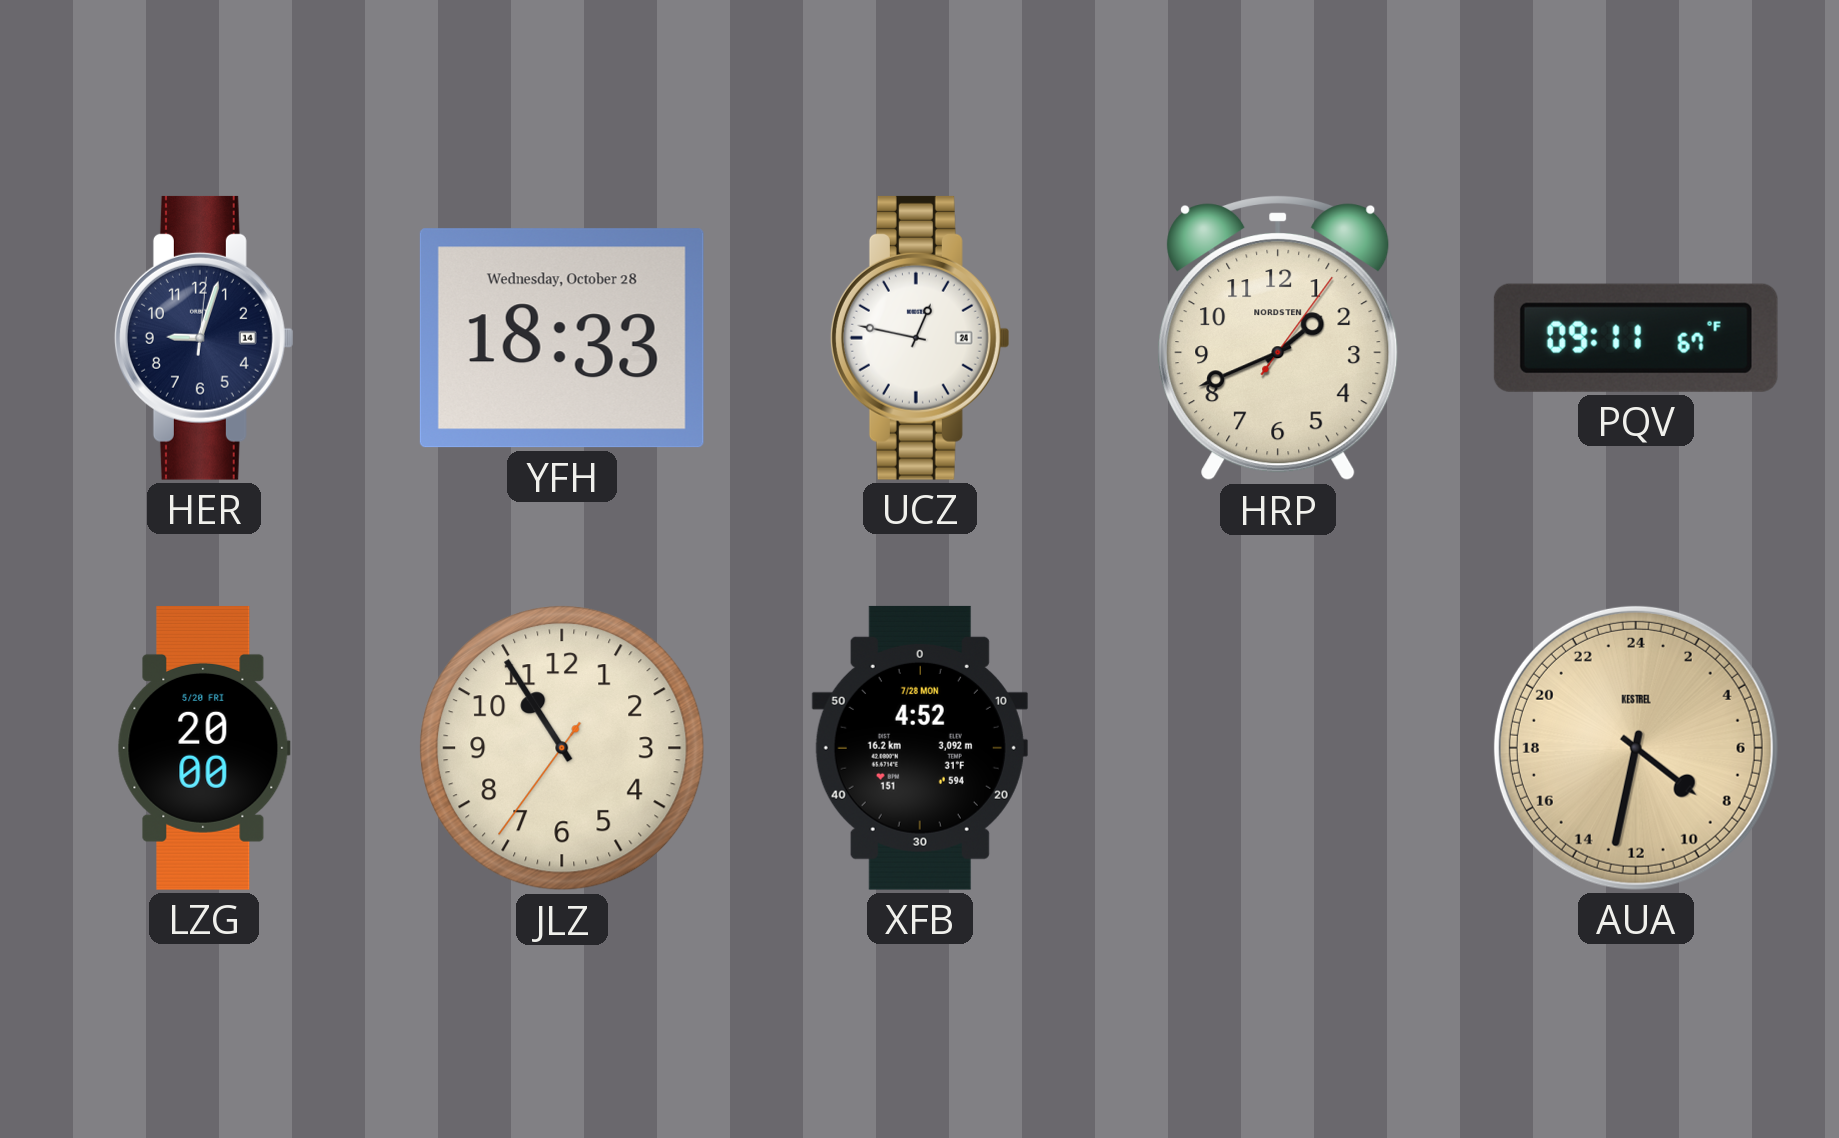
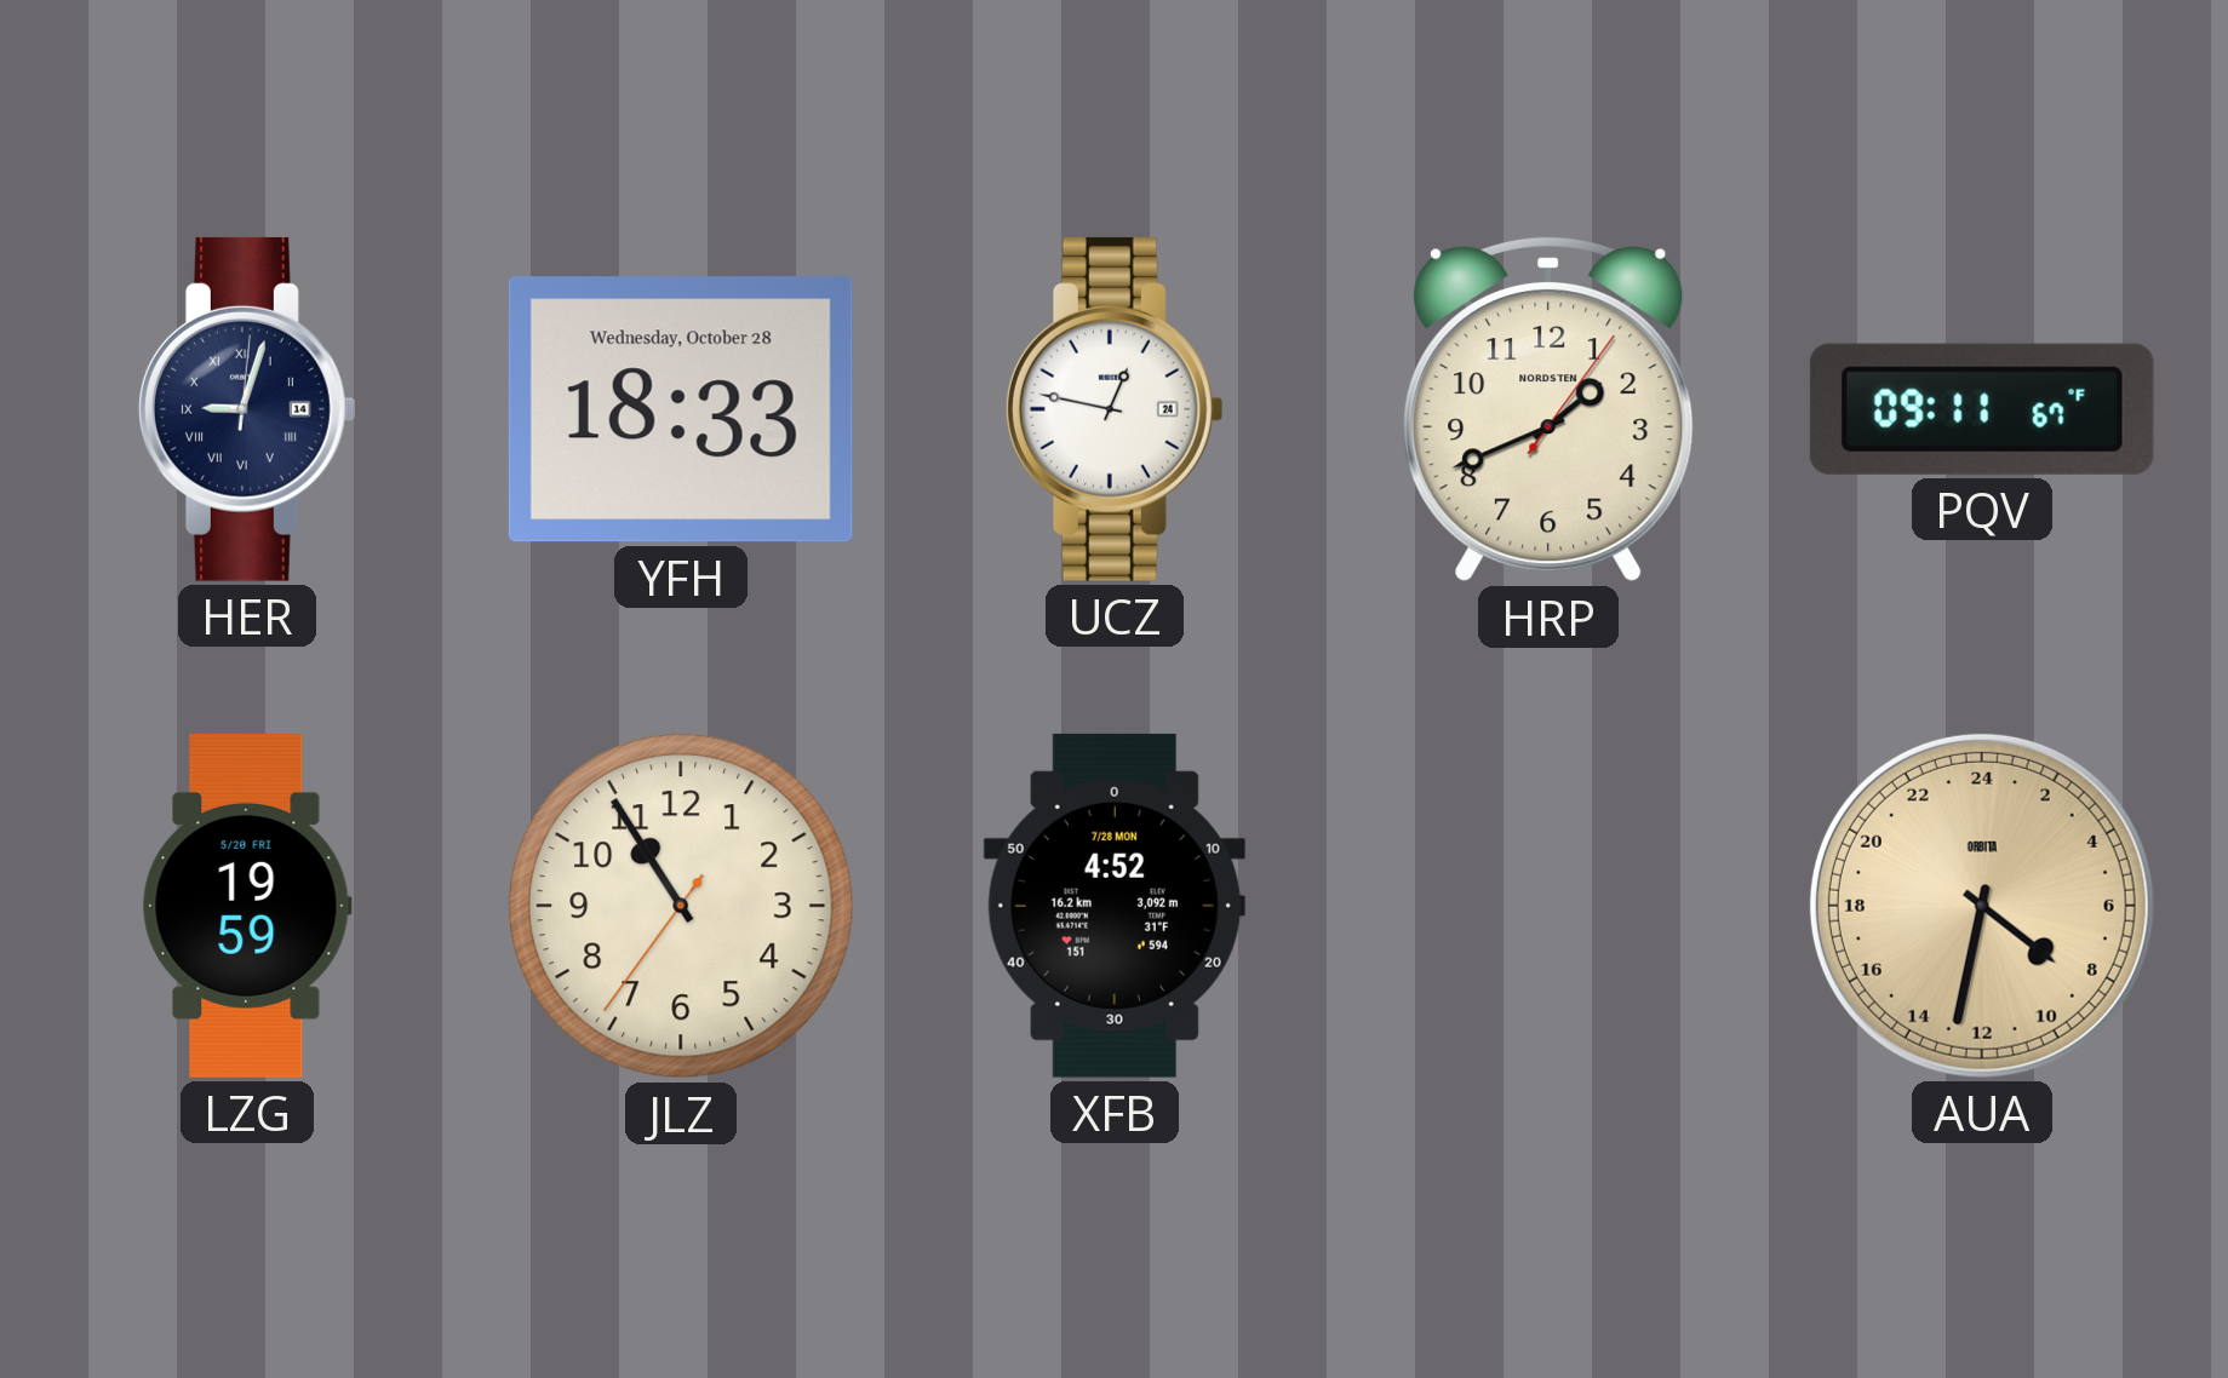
HER numerals: Arabic -> Roman (247, 409)
LZG: 20:00 -> 19:59 (247, 906)
AUA brand: KESTREL -> ORBITA (1982, 906)
